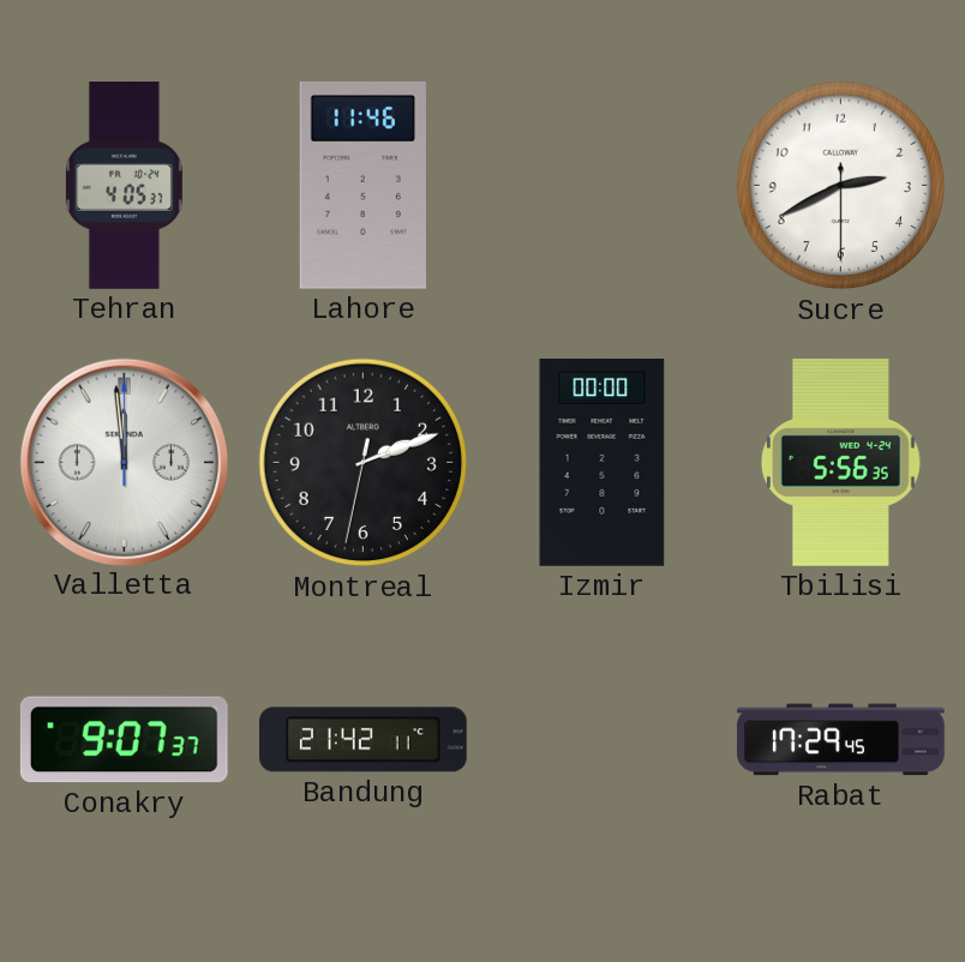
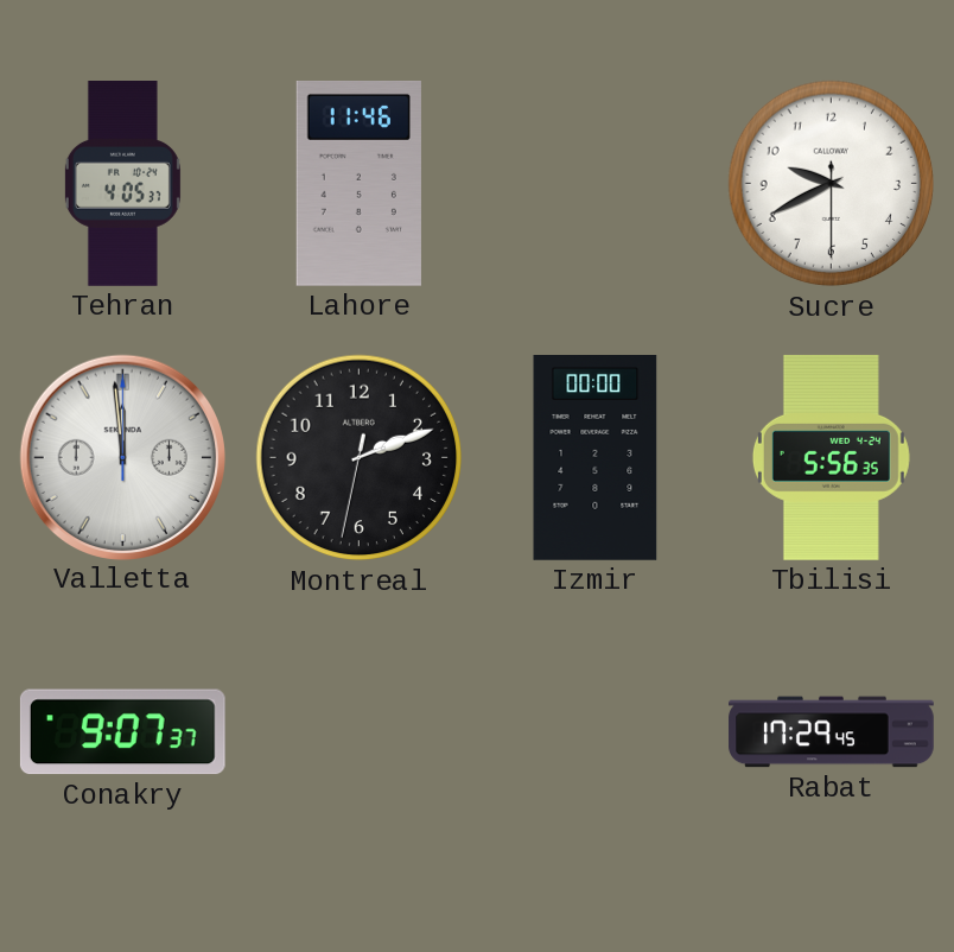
Sucre: 2:40 -> 9:40 (832, 184)
Bandung: 21:42 -> none (364, 740)
